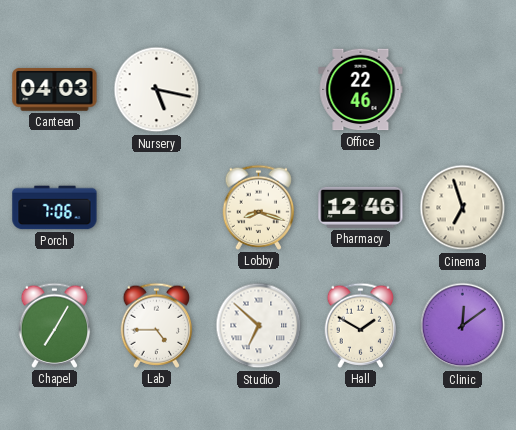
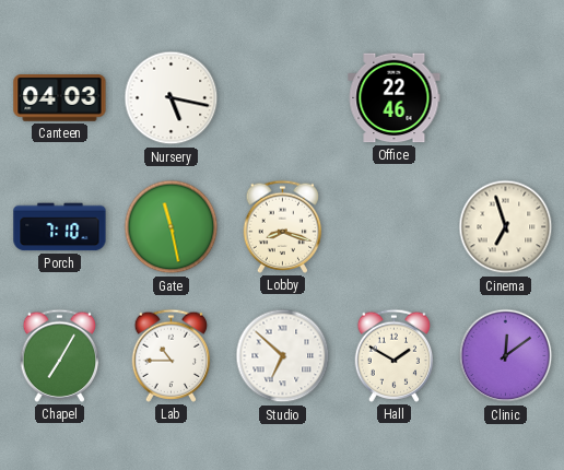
Porch: 7:06 -> 7:10 (60, 227)
Gate: none -> 11:28 (172, 227)
Pharmacy: 12:46 -> none (361, 207)
Lab: 4:45 -> 10:45 (172, 355)
